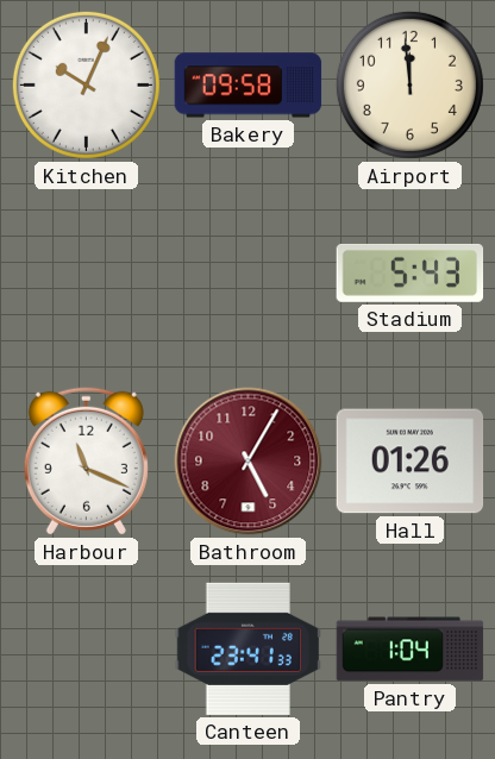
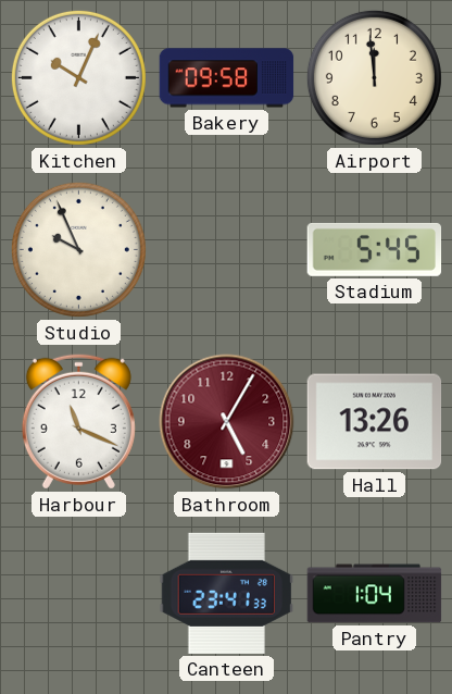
Studio: none -> 9:56 (78, 249)
Stadium: 5:43 -> 5:45 (375, 249)
Hall: 01:26 -> 13:26 (375, 422)
